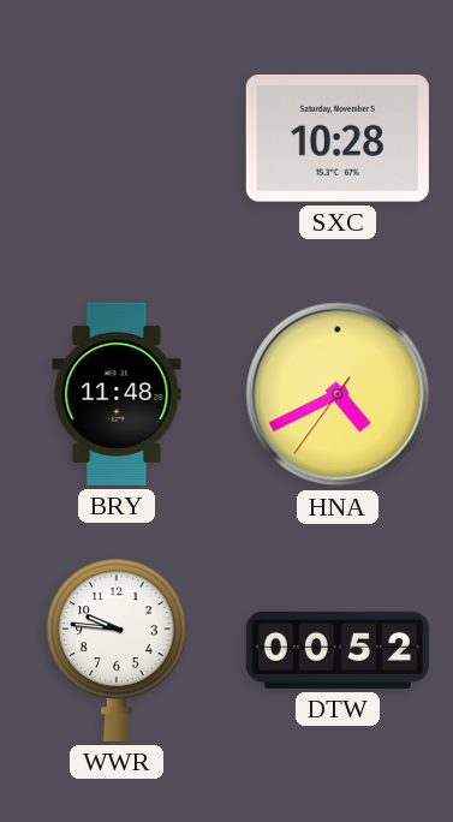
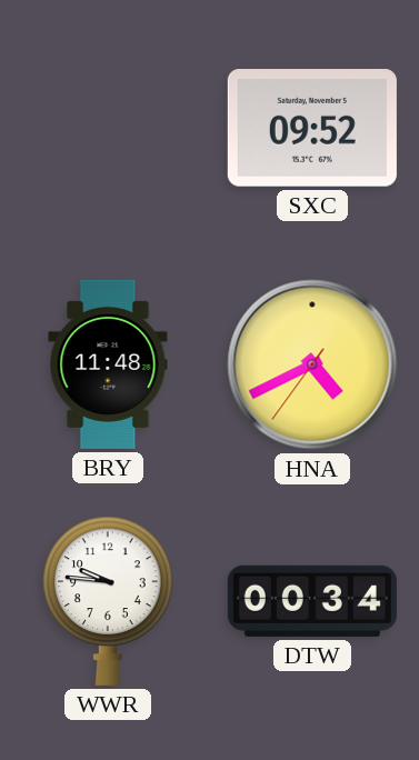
SXC: 10:28 -> 09:52 (312, 129)
DTW: 00:52 -> 00:34 (312, 601)
